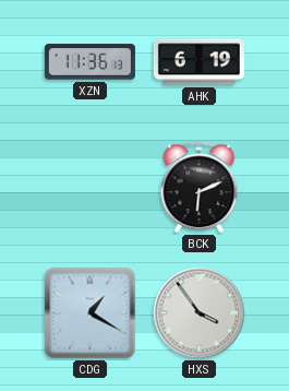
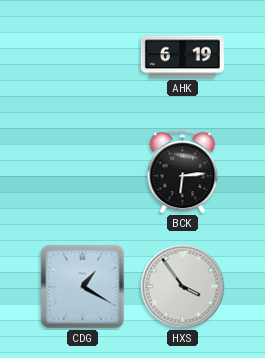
XZN: 11:36 -> none (89, 62)
BCK: 6:11 -> 6:14 (183, 172)
